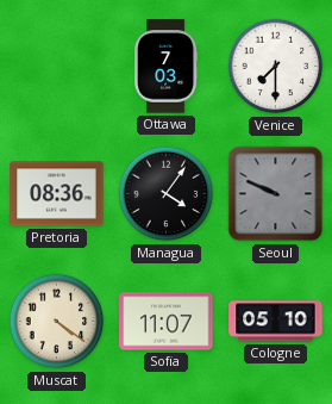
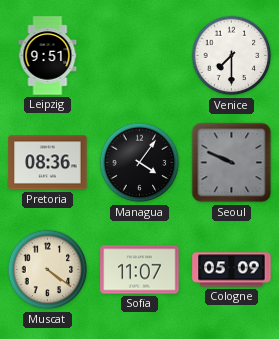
Leipzig: none -> 9:51 (48, 56)
Ottawa: 7:03 -> none (167, 67)
Cologne: 05:10 -> 05:09 (232, 270)
